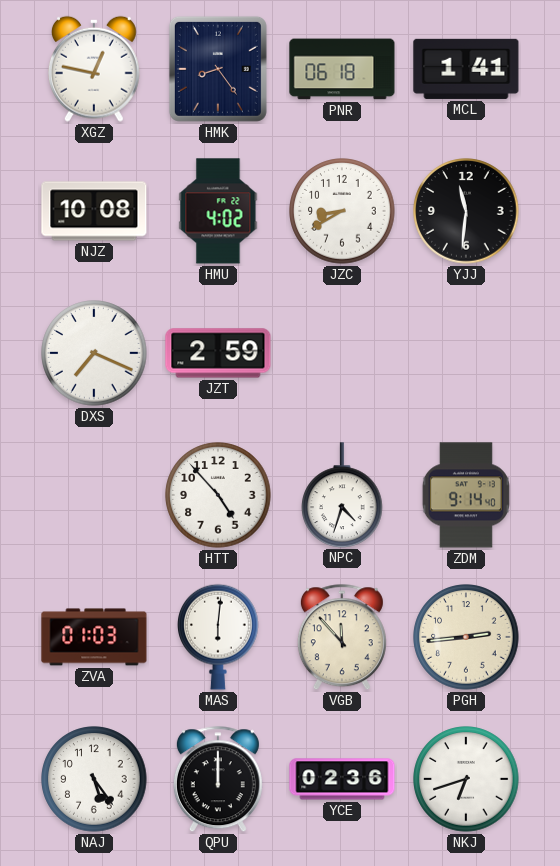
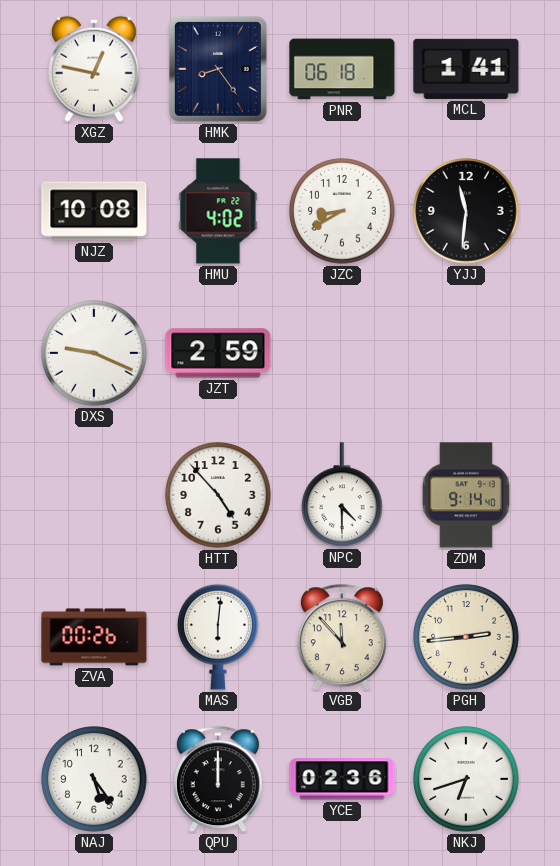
DXS: 7:19 -> 9:19 (94, 353)
NPC: 4:33 -> 4:30 (343, 495)
ZVA: 01:03 -> 00:26 (94, 637)
